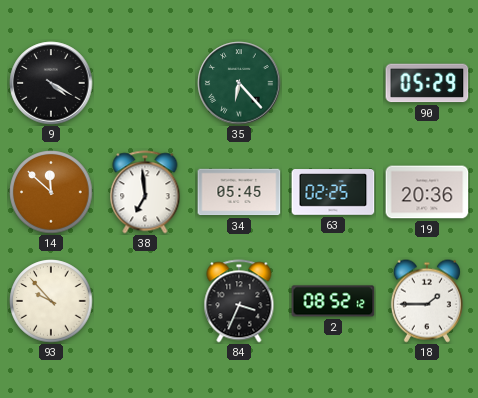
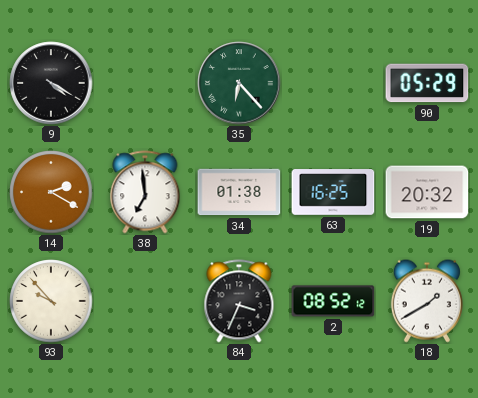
14: 11:52 -> 2:20 (51, 192)
34: 05:45 -> 01:38 (239, 192)
63: 02:25 -> 16:25 (333, 192)
19: 20:36 -> 20:32 (427, 192)
18: 1:45 -> 1:40 (427, 301)
